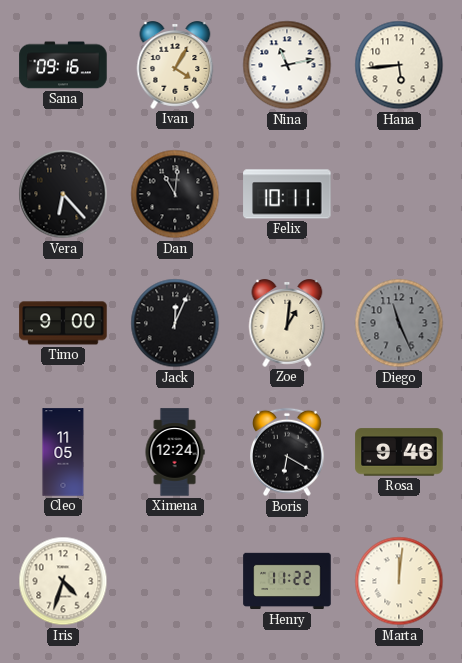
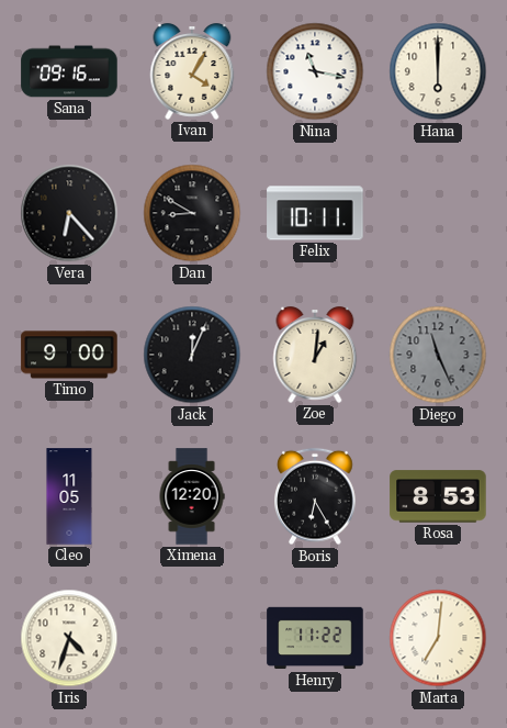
Nina: 11:13 -> 11:17 (315, 71)
Hana: 5:44 -> 6:00 (438, 71)
Dan: 11:01 -> 8:50 (192, 213)
Ximena: 12:24 -> 12:20 (192, 496)
Boris: 6:20 -> 6:25 (315, 496)
Rosa: 9:46 -> 8:53 (438, 496)
Marta: 12:01 -> 7:01 (438, 638)
